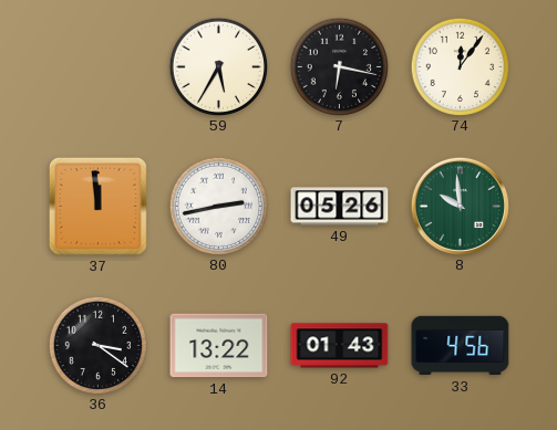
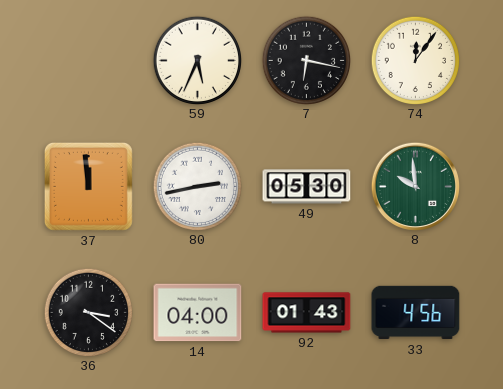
59: 5:35 -> 5:34 (197, 60)
49: 05:26 -> 05:30 (307, 187)
14: 13:22 -> 04:00 (198, 313)
